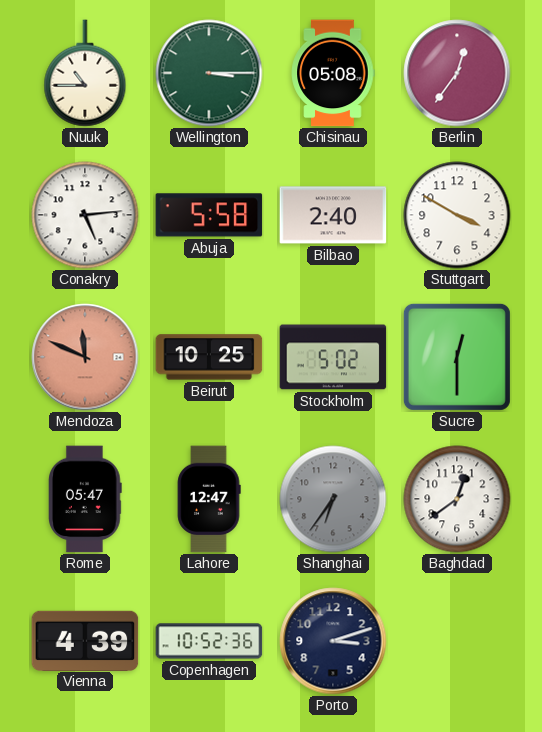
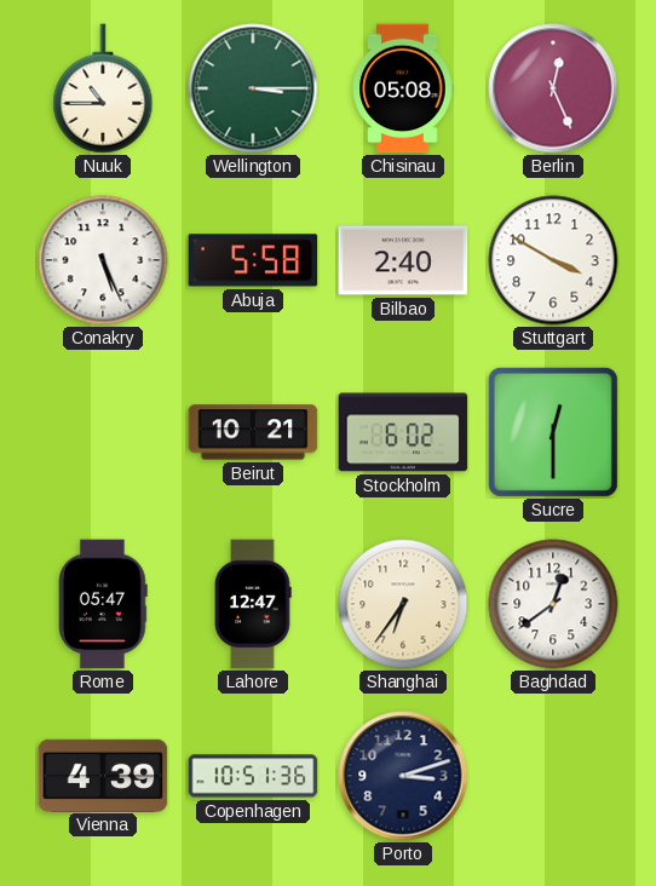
Berlin: 12:36 -> 12:26 (553, 88)
Conakry: 5:14 -> 5:26 (103, 260)
Mendoza: 11:49 -> none (85, 357)
Beirut: 10:25 -> 10:21 (253, 432)
Stockholm: 5:02 -> 6:02 (403, 432)
Shanghai dial: grey -> cream (403, 604)
Copenhagen: 10:52 -> 10:51 (253, 776)
